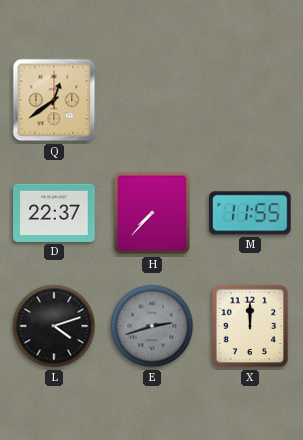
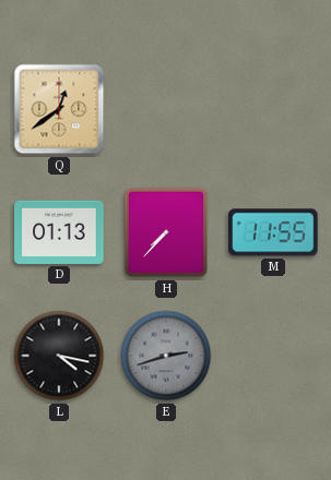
D: 22:37 -> 01:13 (59, 232)
L: 4:12 -> 4:17 (59, 356)
X: 12:00 -> none (250, 326)
